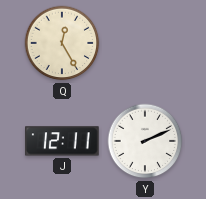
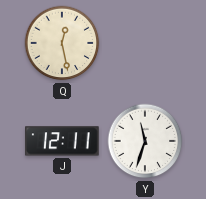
Q: 12:25 -> 12:28 (62, 43)
Y: 2:11 -> 11:33 (145, 141)
